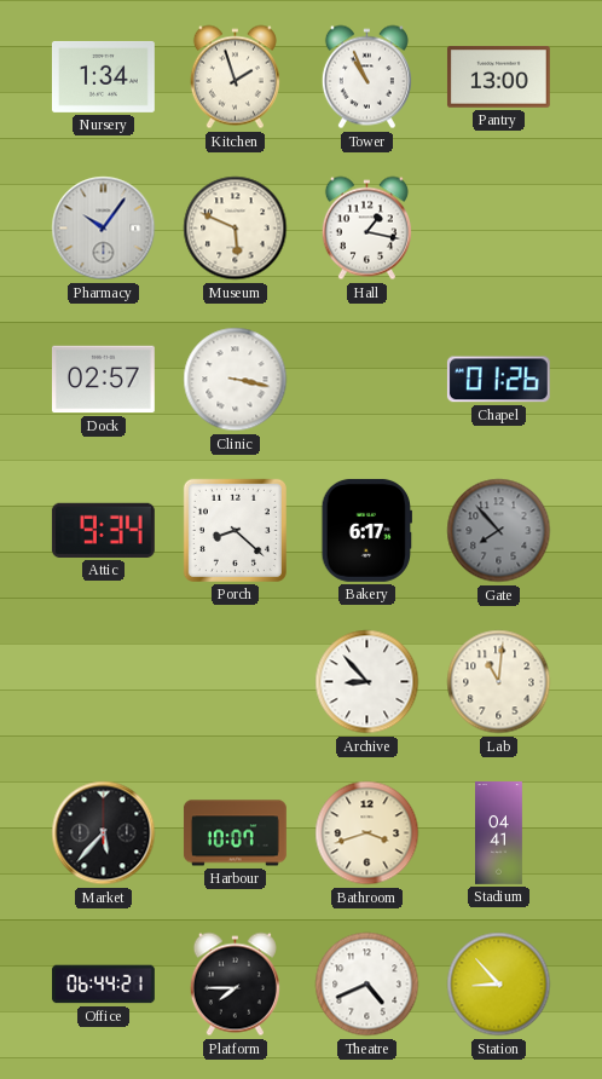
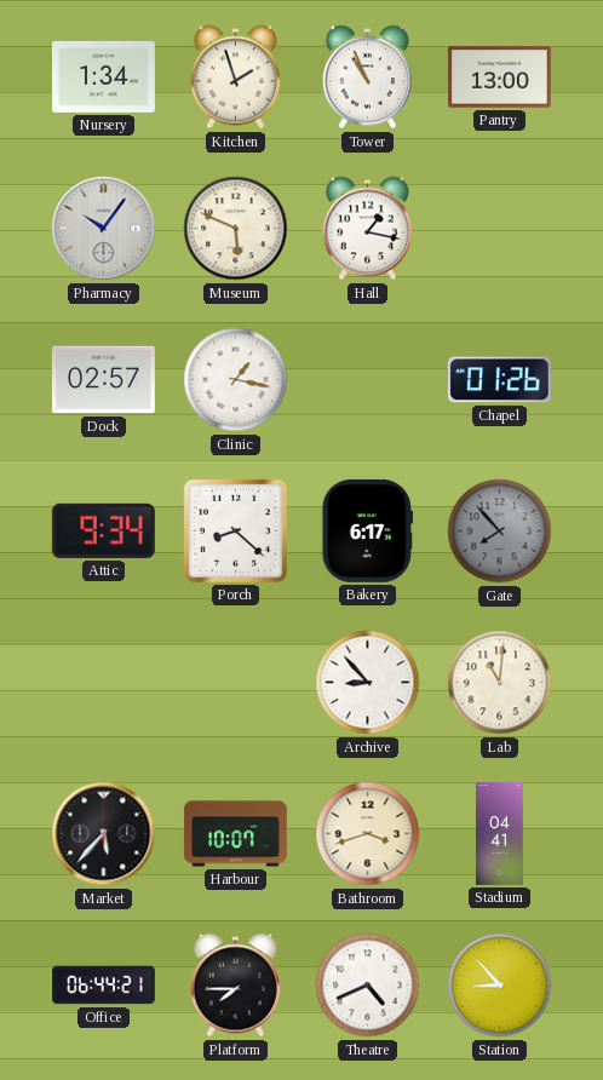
Clinic: 3:17 -> 1:17 (236, 380)
